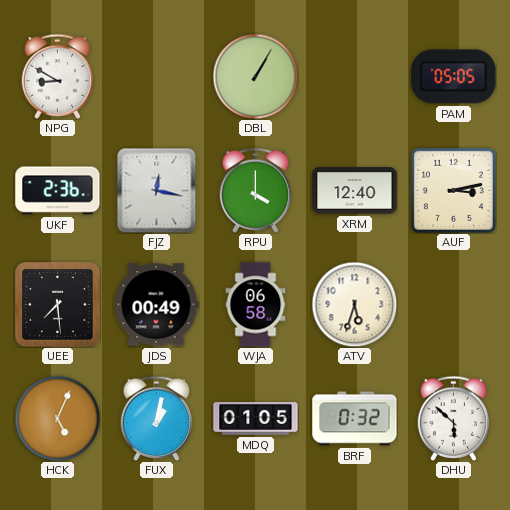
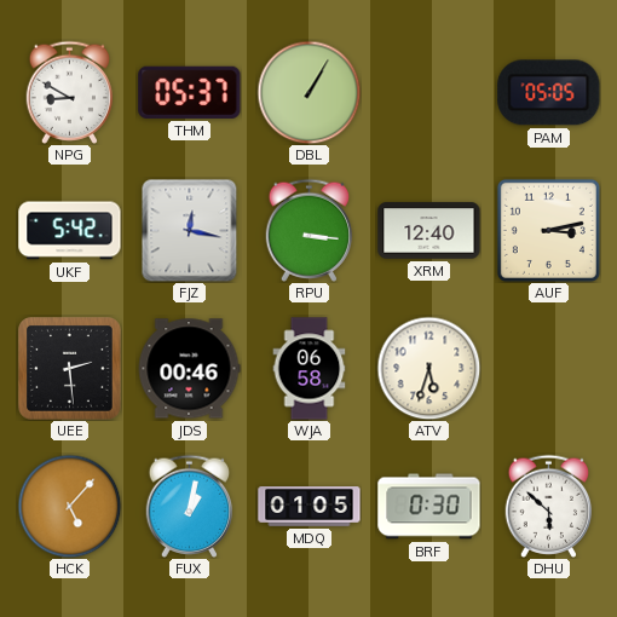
THM: none -> 05:37 (190, 92)
UKF: 2:36 -> 5:42 (70, 231)
RPU: 4:00 -> 3:16 (310, 230)
UEE: 7:29 -> 2:29 (70, 369)
JDS: 00:49 -> 00:46 (189, 369)
HCK: 5:04 -> 5:07 (69, 506)
BRF: 0:32 -> 0:30 (429, 507)
